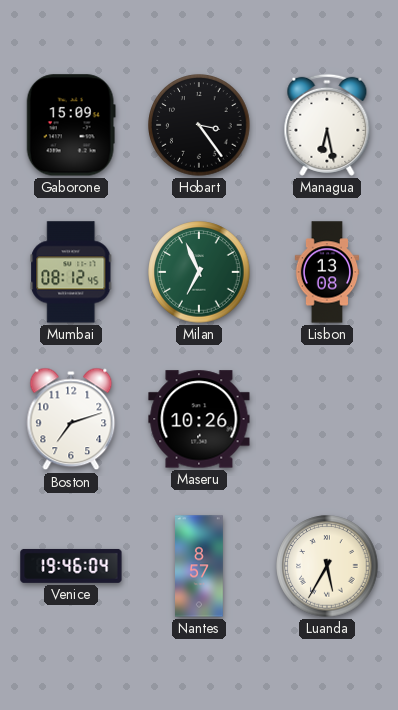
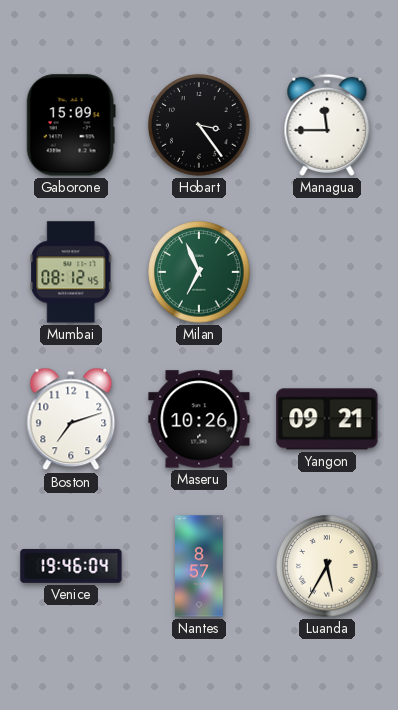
Managua: 6:28 -> 11:45 (327, 125)
Lisbon: 13:08 -> none (327, 272)
Yangon: none -> 09:21 (327, 419)
